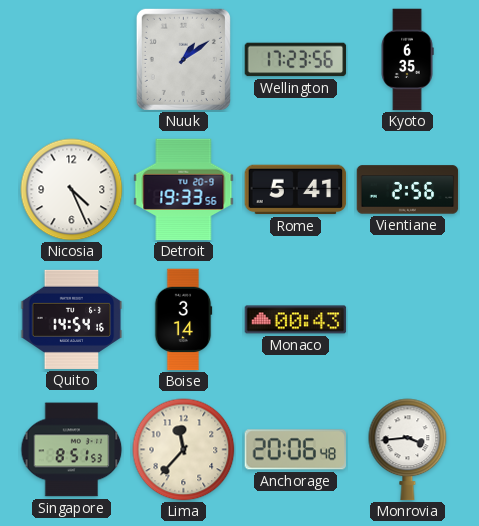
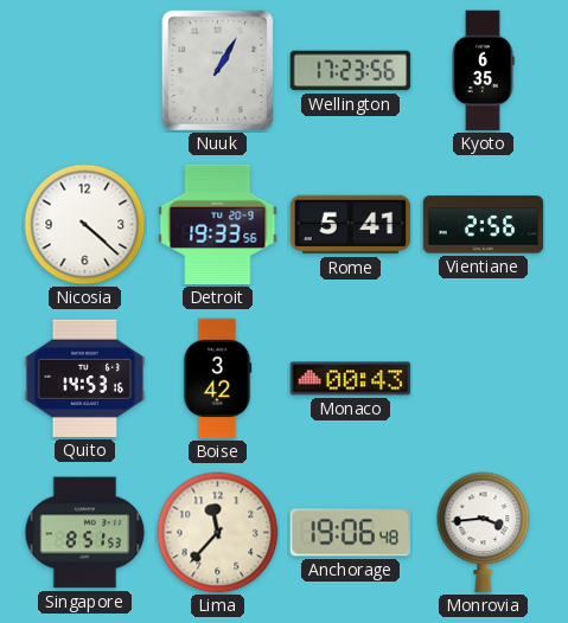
Nuuk: 1:09 -> 1:05 (217, 70)
Nicosia: 4:26 -> 4:22 (85, 225)
Quito: 14:54 -> 14:53 (85, 378)
Boise: 3:14 -> 3:42 (217, 379)
Anchorage: 20:06 -> 19:06 (351, 533)
